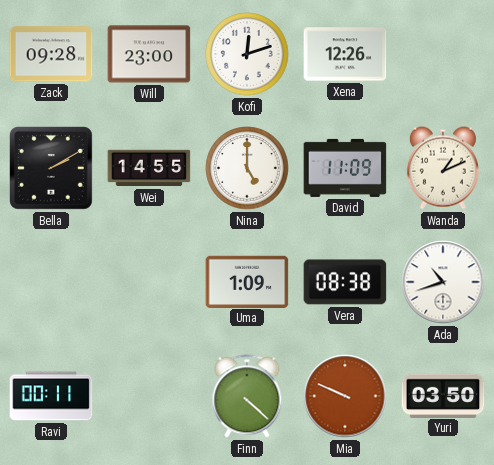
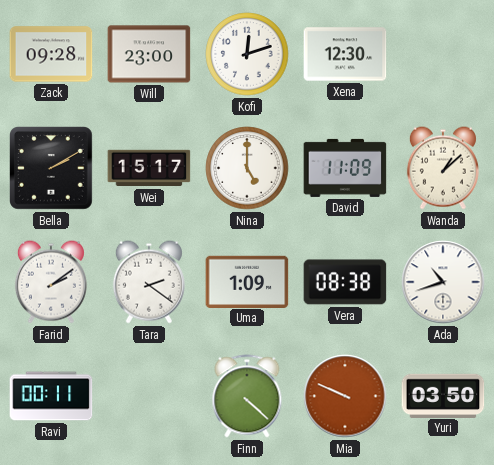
Xena: 12:26 -> 12:30 (345, 54)
Wei: 14:55 -> 15:17 (149, 168)
Wanda: 1:11 -> 1:08 (443, 168)
Farid: none -> 2:09 (51, 282)
Tara: none -> 2:21 (149, 282)
